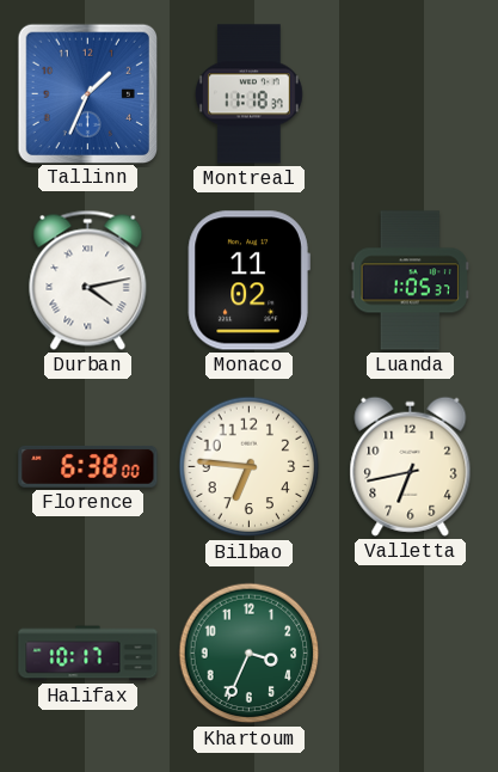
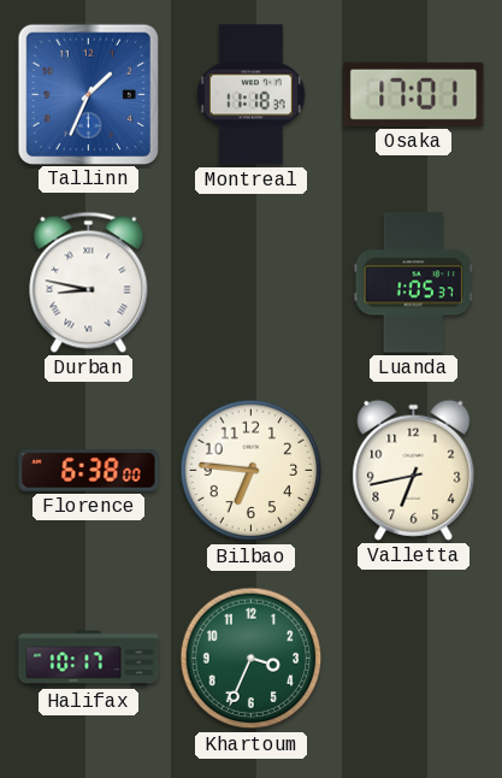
Osaka: none -> 17:01 (414, 94)
Durban: 4:13 -> 8:47 (89, 282)
Monaco: 11:02 -> none (248, 281)
